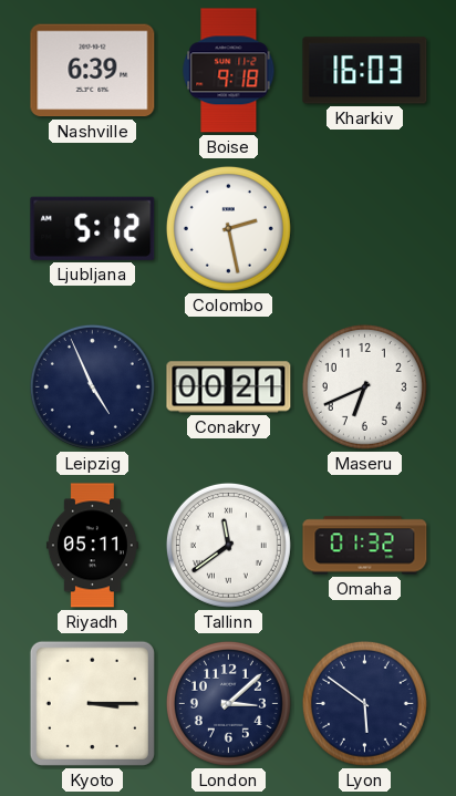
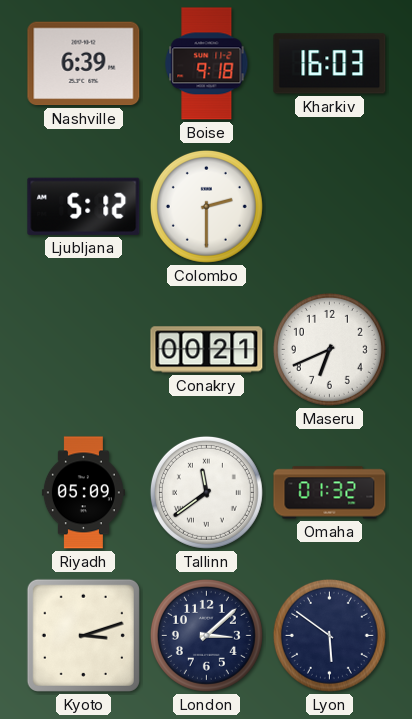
Colombo: 2:28 -> 2:30 (206, 206)
Leipzig: 4:56 -> none (92, 386)
Riyadh: 05:11 -> 05:09 (83, 493)
Kyoto: 3:15 -> 3:12 (83, 635)
